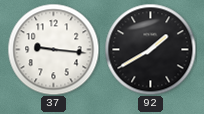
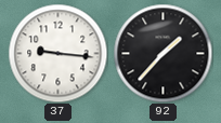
92: 1:40 -> 1:37 (162, 53)
